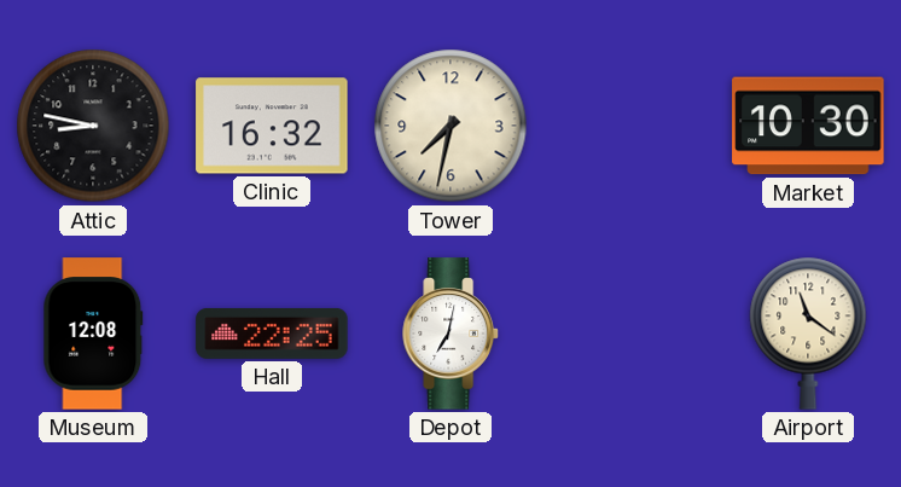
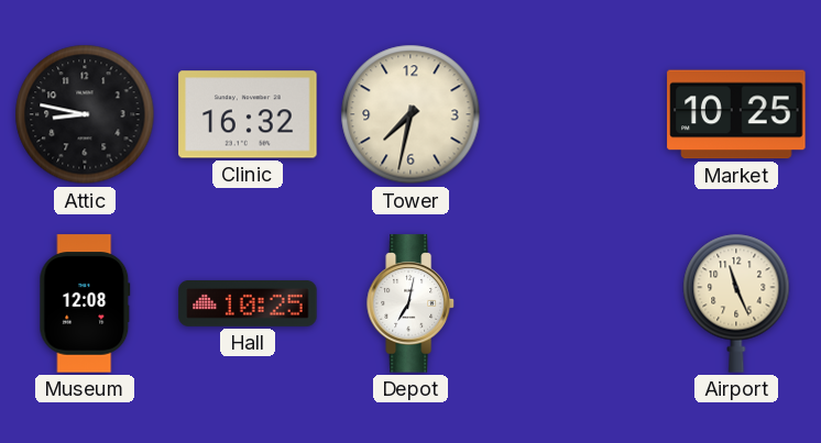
Market: 10:30 -> 10:25 (736, 114)
Hall: 22:25 -> 10:25 (248, 303)
Airport: 11:21 -> 11:26 (736, 303)
